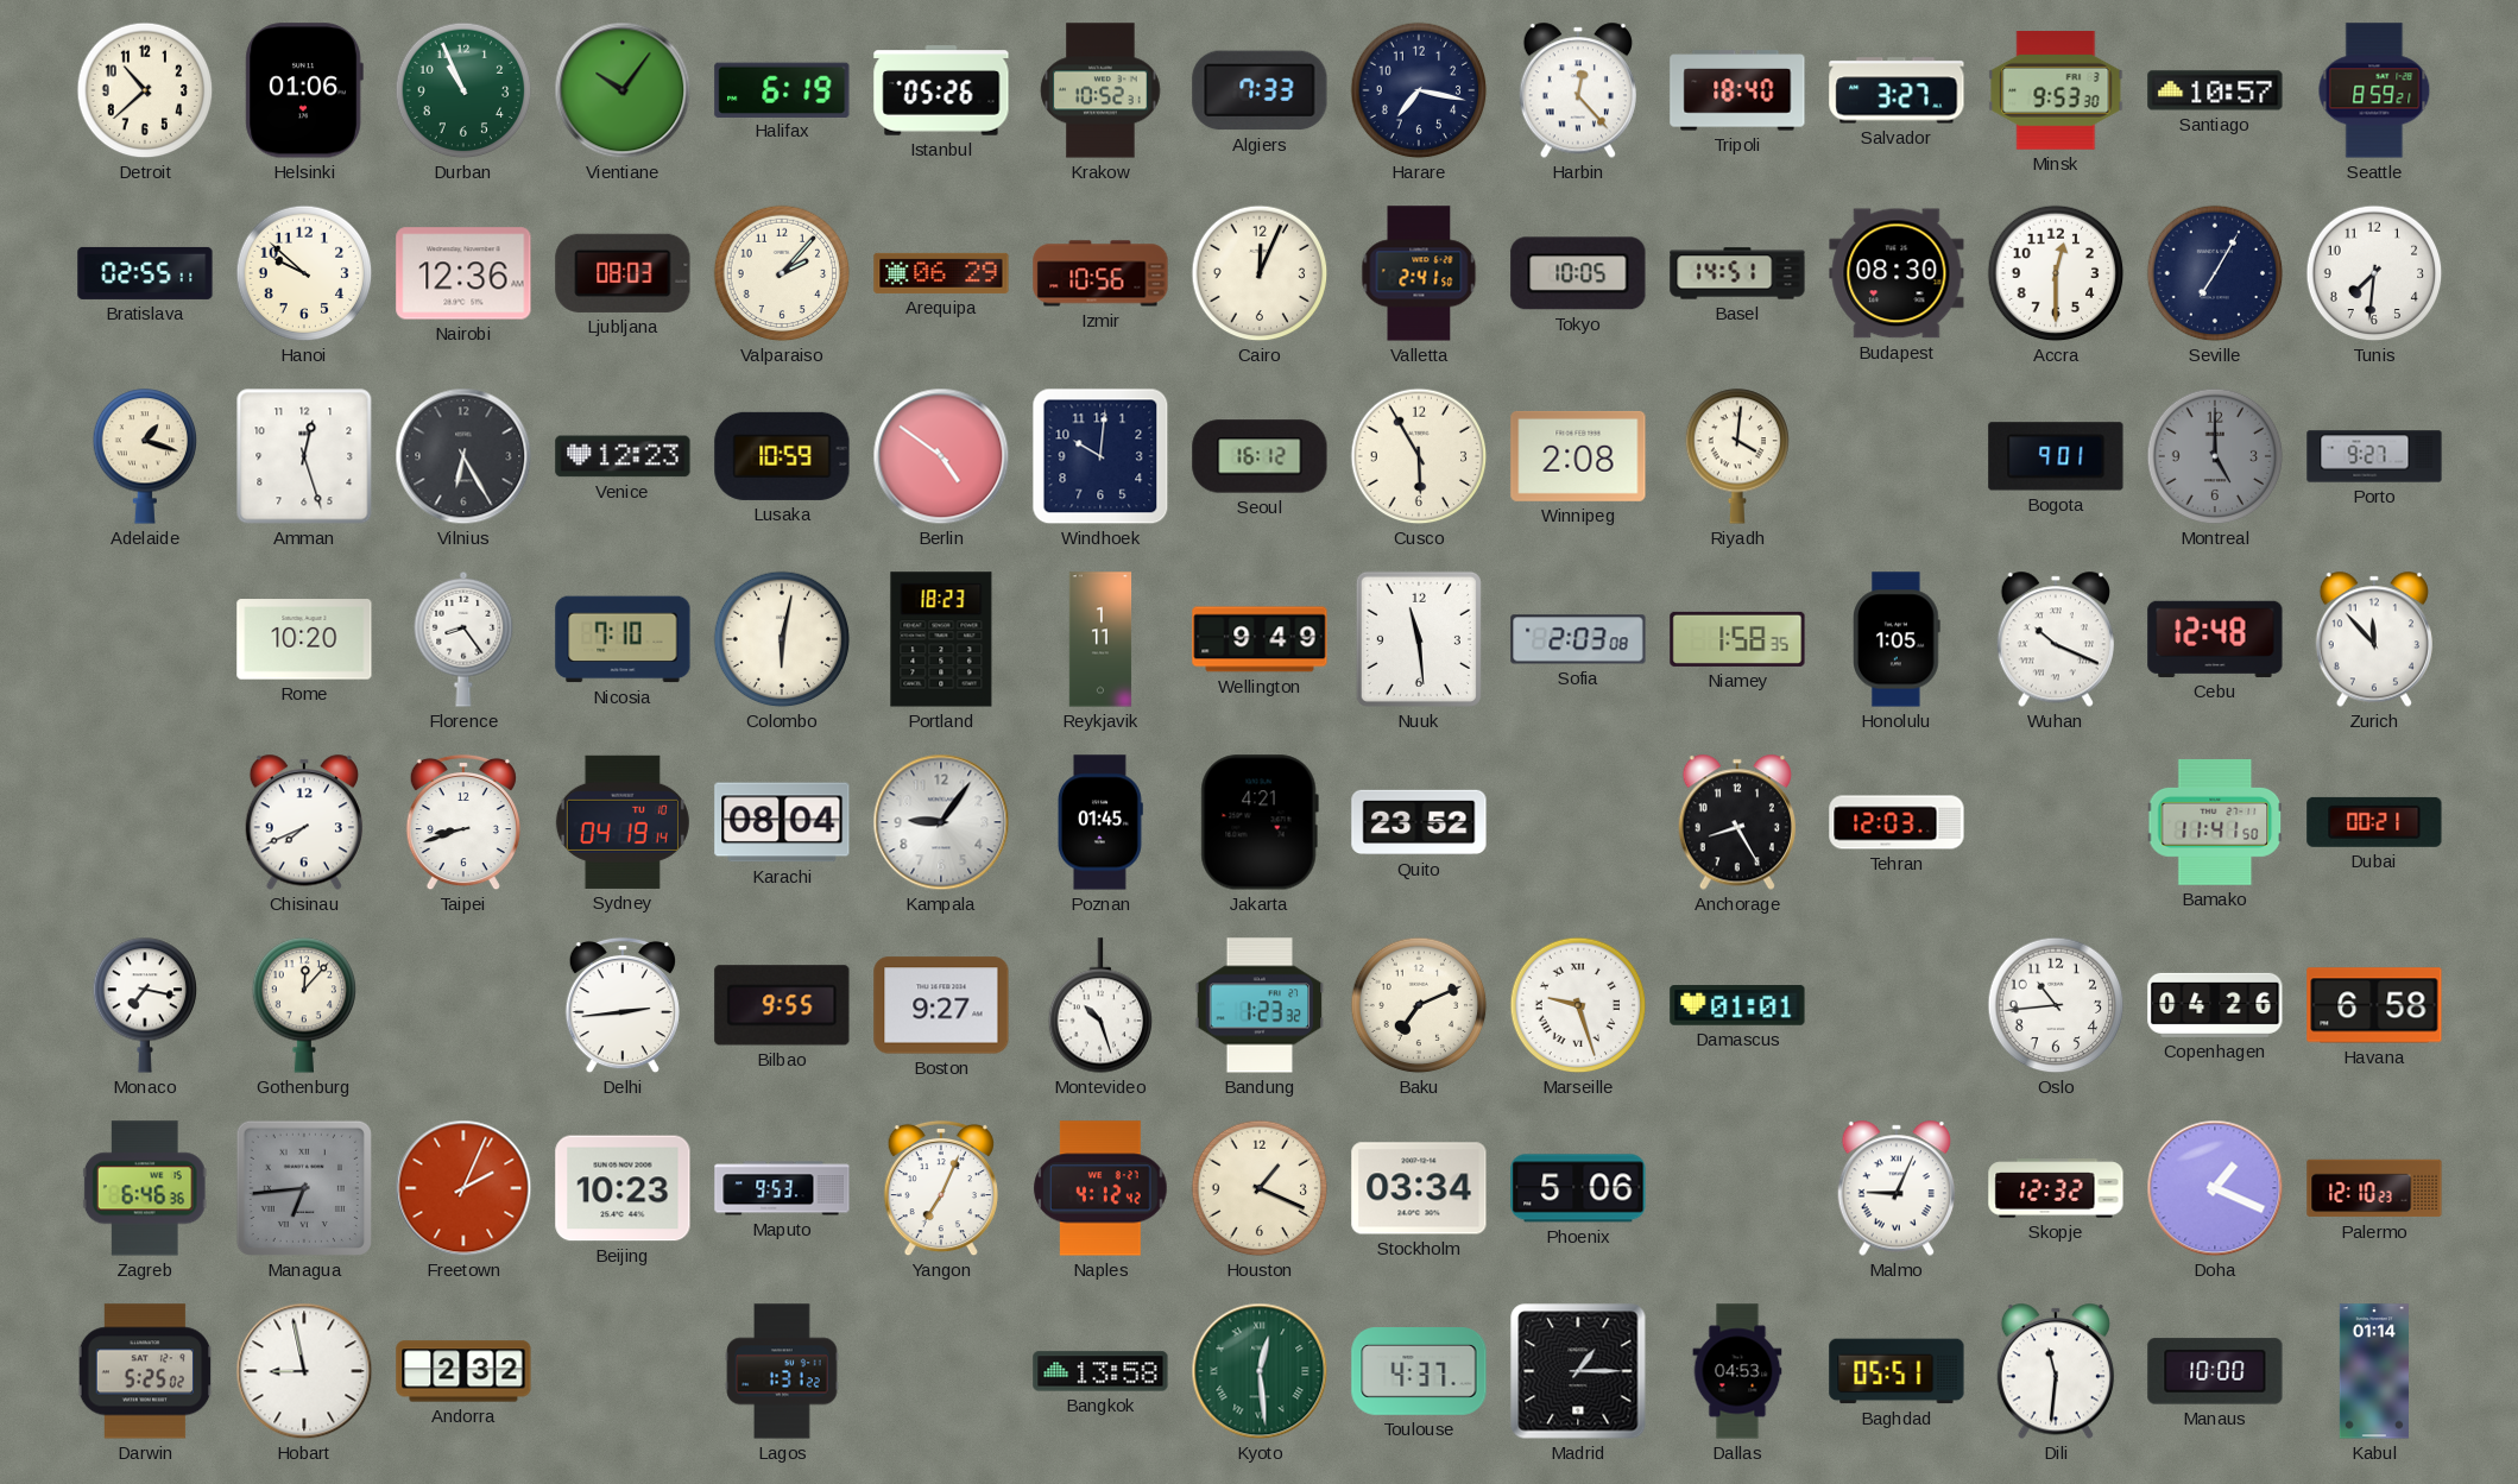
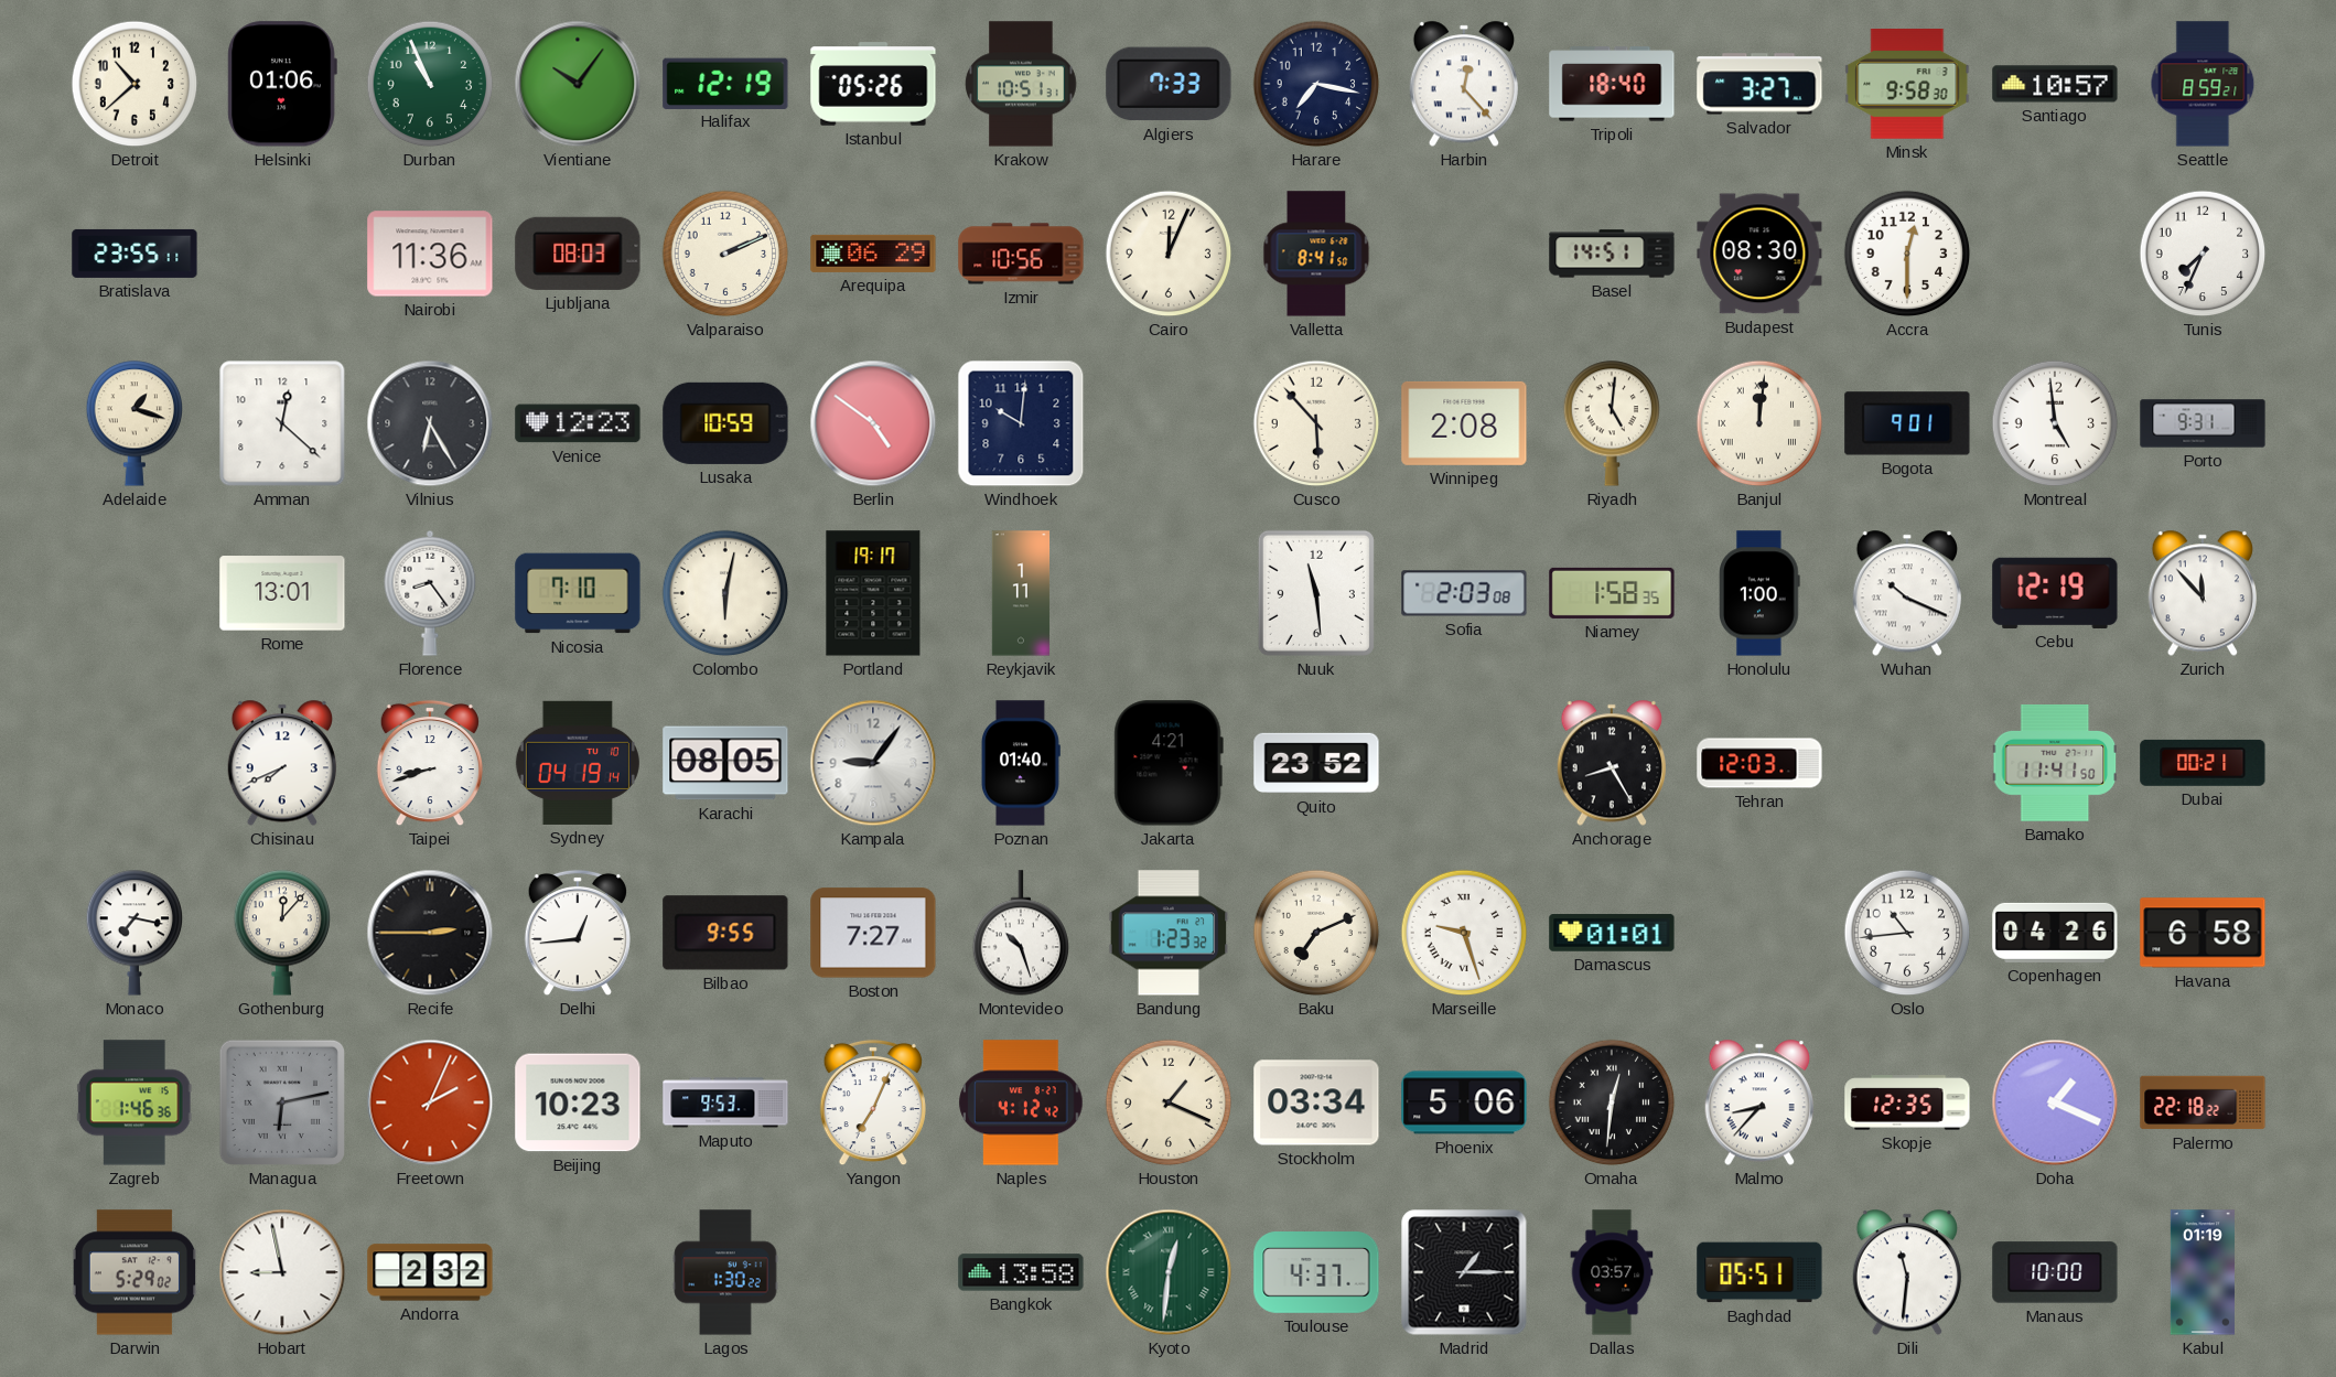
Halifax: 6:19 -> 12:19 (725, 83)
Krakow: 10:52 -> 10:51 (1021, 84)
Minsk: 9:53 -> 9:58 (1907, 85)
Bratislava: 02:55 -> 23:55 (134, 254)
Hanoi: 9:52 -> none (304, 273)
Nairobi: 12:36 -> 11:36 (430, 254)
Valparaiso: 2:07 -> 2:11 (725, 254)
Valletta: 2:41 -> 8:41 (1316, 254)
Tokyo: 10:05 -> none (1578, 273)
Seville: 7:05 -> none (2215, 273)
Tunis: 7:31 -> 7:34 (2203, 254)
Amman: 12:27 -> 12:22 (282, 423)
Seoul: 16:12 -> none (1260, 456)
Cusco: 5:55 -> 5:53 (1316, 423)
Riyadh: 4:01 -> 5:01 (1612, 423)
Banjul: none -> 12:01 (1759, 423)
Montreal: 5:00 -> 4:59 (2055, 423)
Montreal dial: grey -> white (2055, 423)
Porto: 9:27 -> 9:31 (2203, 423)
Rome: 10:20 -> 13:01 (282, 593)
Portland: 18:23 -> 19:17 (873, 593)
Wellington: 9:49 -> none (1260, 639)
Honolulu: 1:05 -> 1:00 (1761, 593)
Cebu: 12:48 -> 12:19 (2055, 593)
Karachi: 08:04 -> 08:05 (725, 763)
Poznan: 01:45 -> 01:40 (1020, 763)
Recife: none -> 2:45 (430, 933)
Delhi: 2:44 -> 12:44 (578, 933)
Boston: 9:27 -> 7:27 (873, 933)
Zagreb: 6:46 -> 1:46 (134, 1102)
Managua: 6:44 -> 6:13 (282, 1102)
Omaha: none -> 12:31 (1612, 1102)
Malmo: 9:04 -> 8:37 (1759, 1102)
Skopje: 12:32 -> 12:35 (1907, 1102)
Palermo: 12:10 -> 22:18 (2203, 1102)
Darwin: 5:25 -> 5:29 (134, 1272)
Lagos: 1:31 -> 1:30 (725, 1272)
Kyoto: 12:29 -> 12:31 (1169, 1272)
Dallas: 04:53 -> 03:57 (1612, 1272)
Kabul: 01:14 -> 01:19 (2203, 1272)
